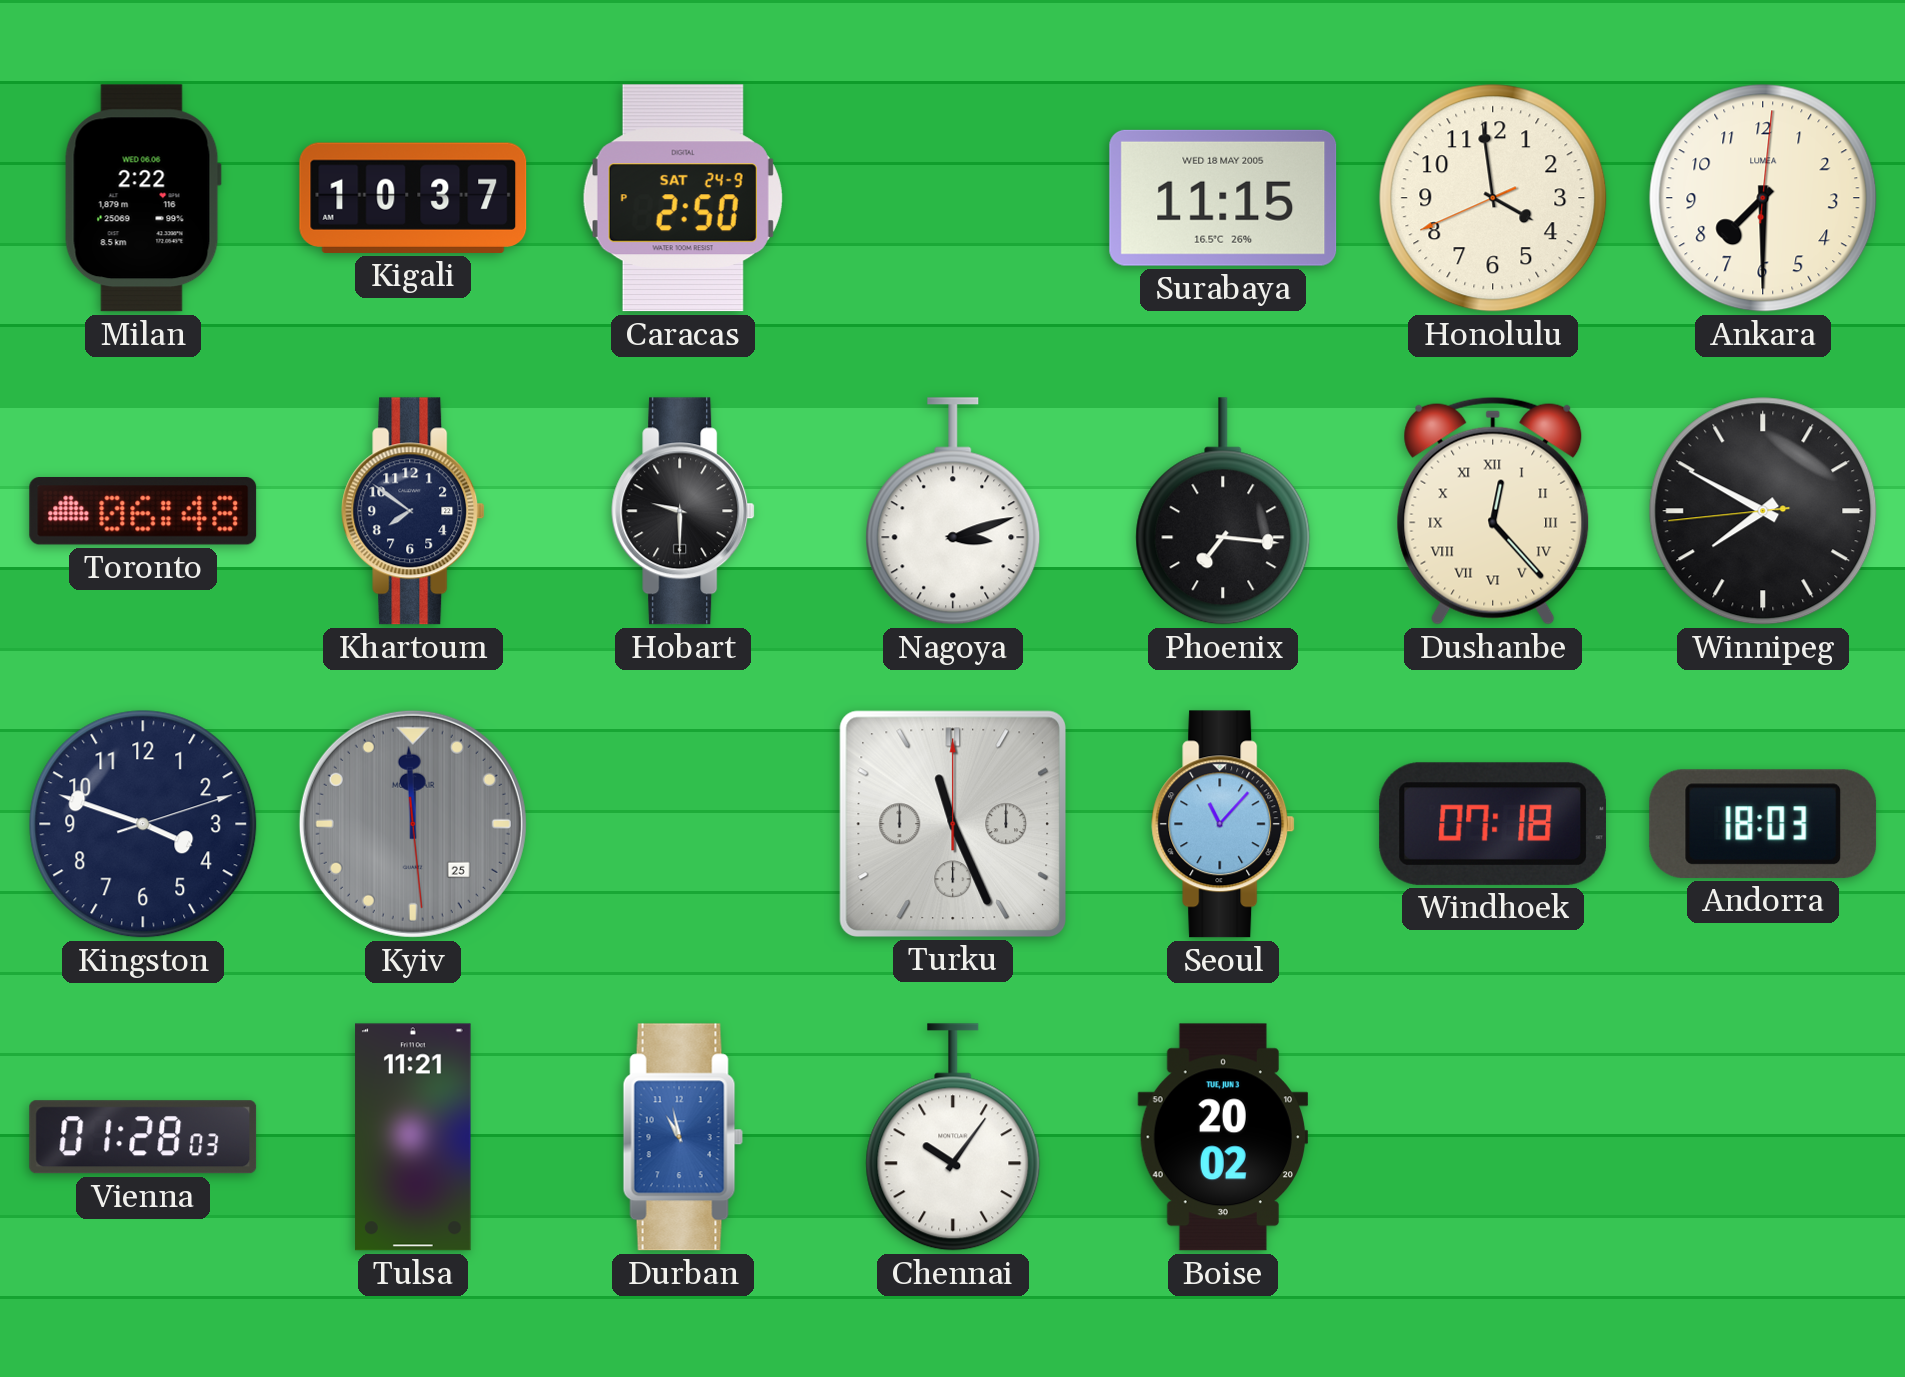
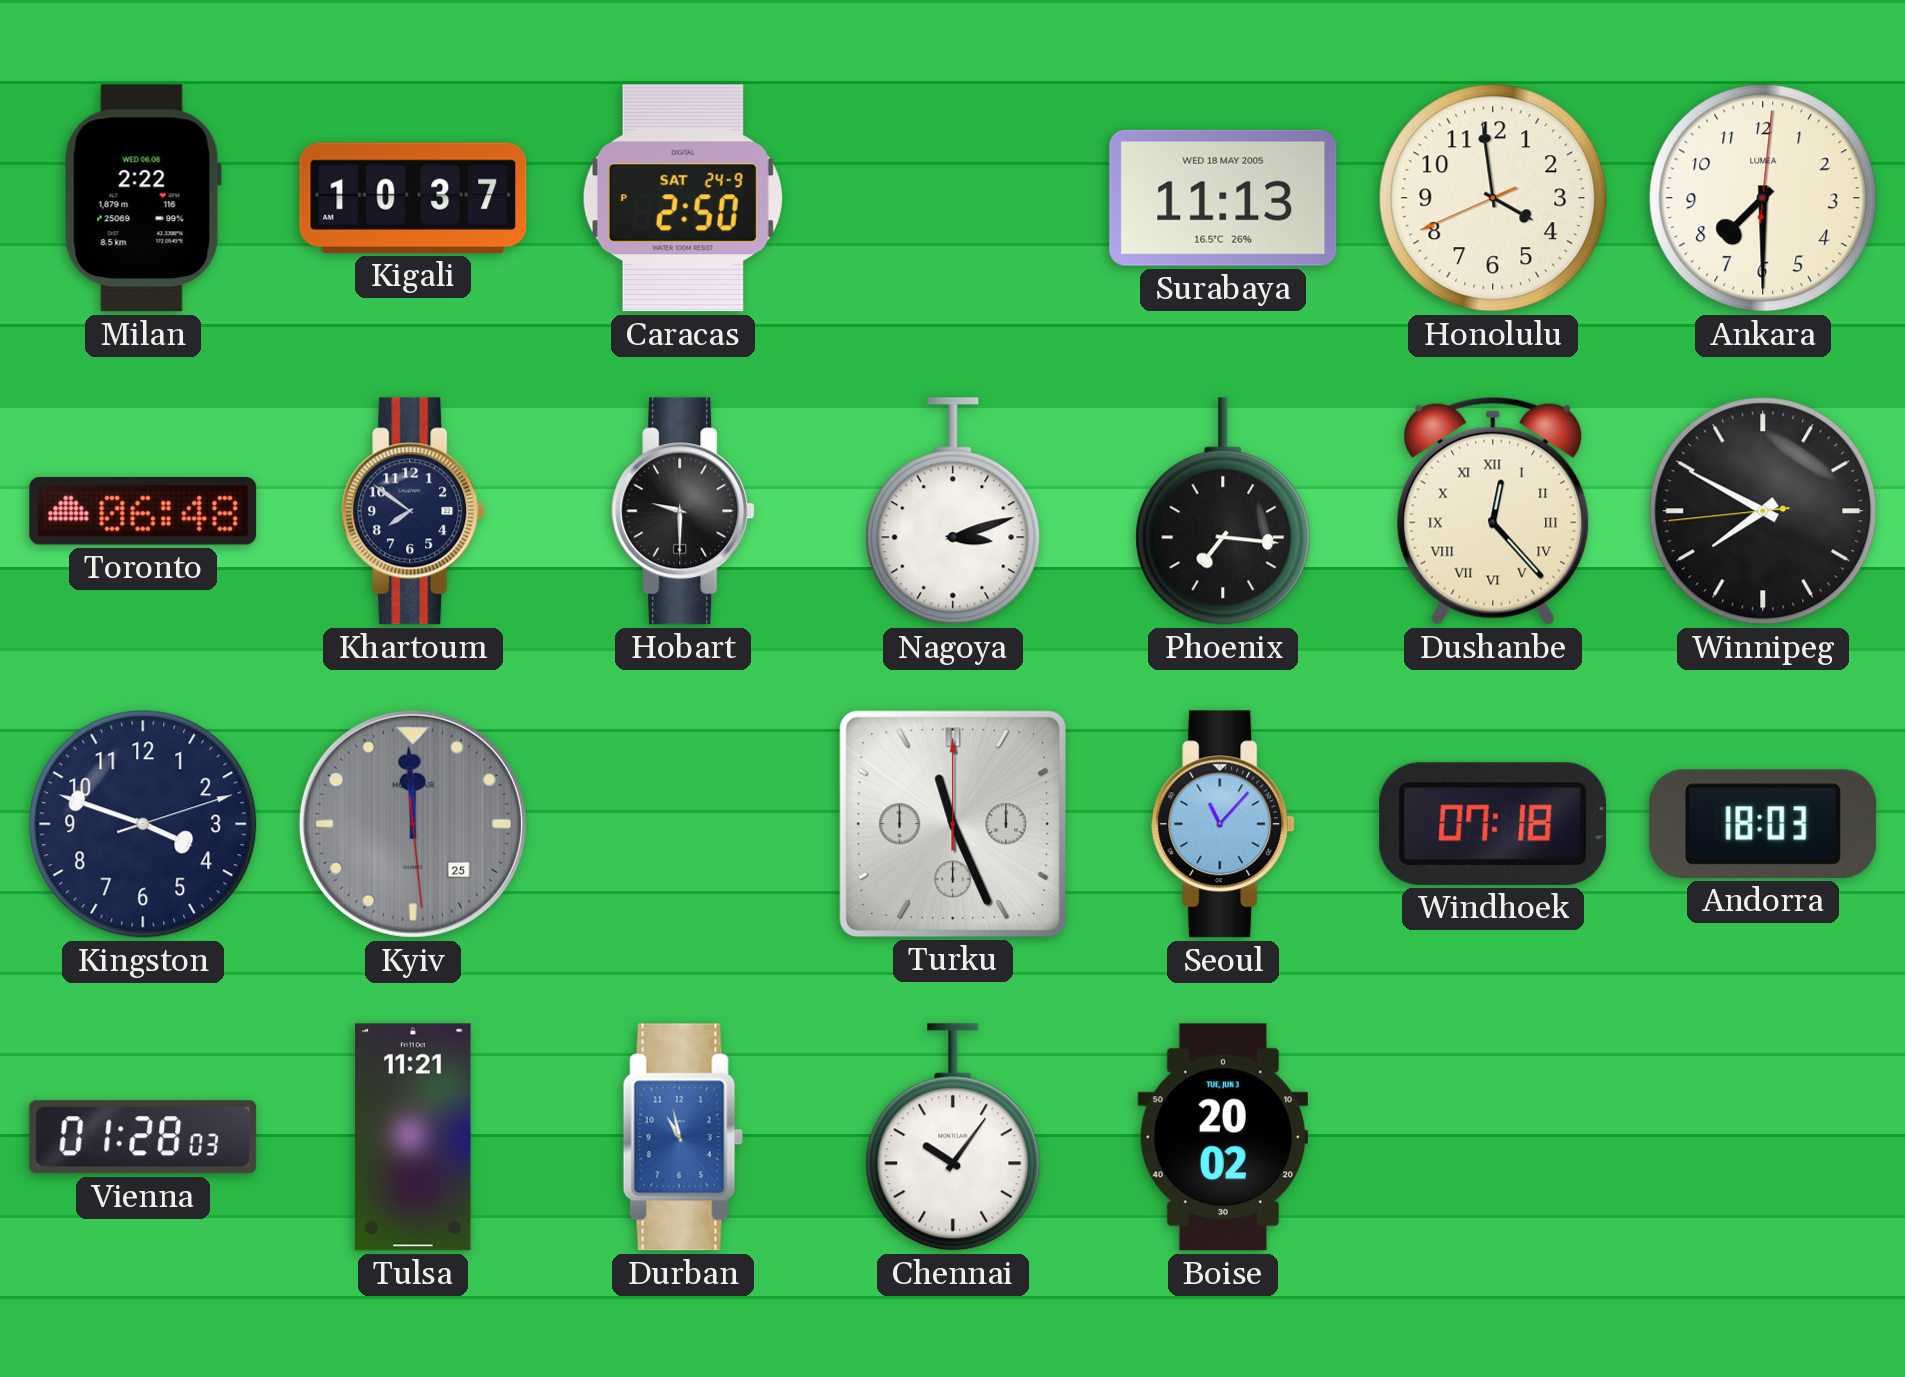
Surabaya: 11:15 -> 11:13 (1223, 198)
